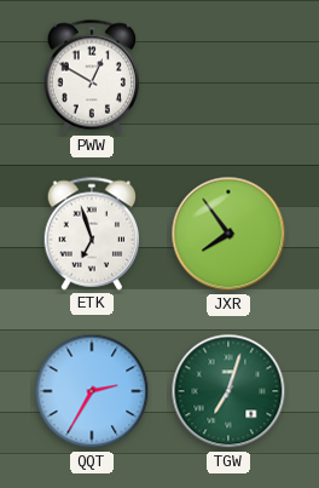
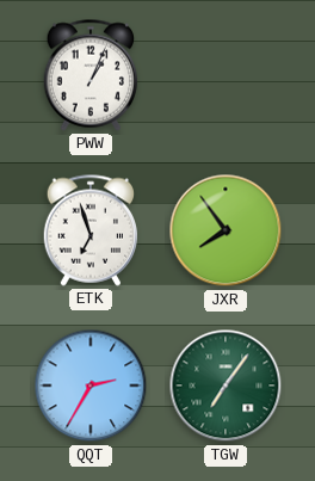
PWW: 12:50 -> 1:04 (89, 75)
TGW: 7:03 -> 7:06 (226, 386)
